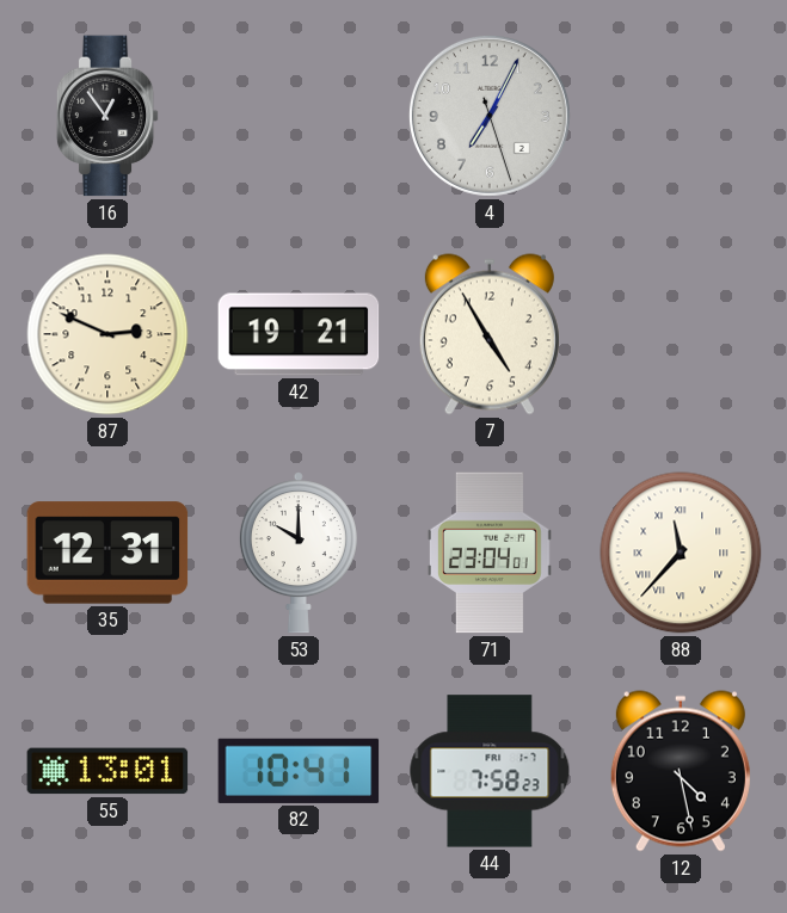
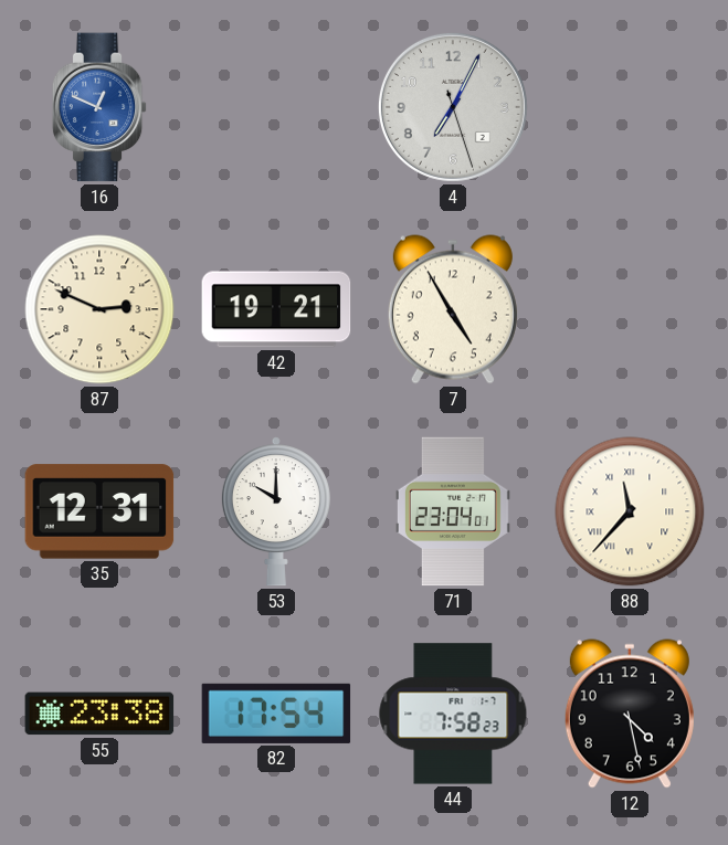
16: 12:54 -> 12:49 (99, 107)
16 dial: black -> blue (99, 107)
55: 13:01 -> 23:38 (99, 714)
82: 10:41 -> 17:54 (276, 714)
